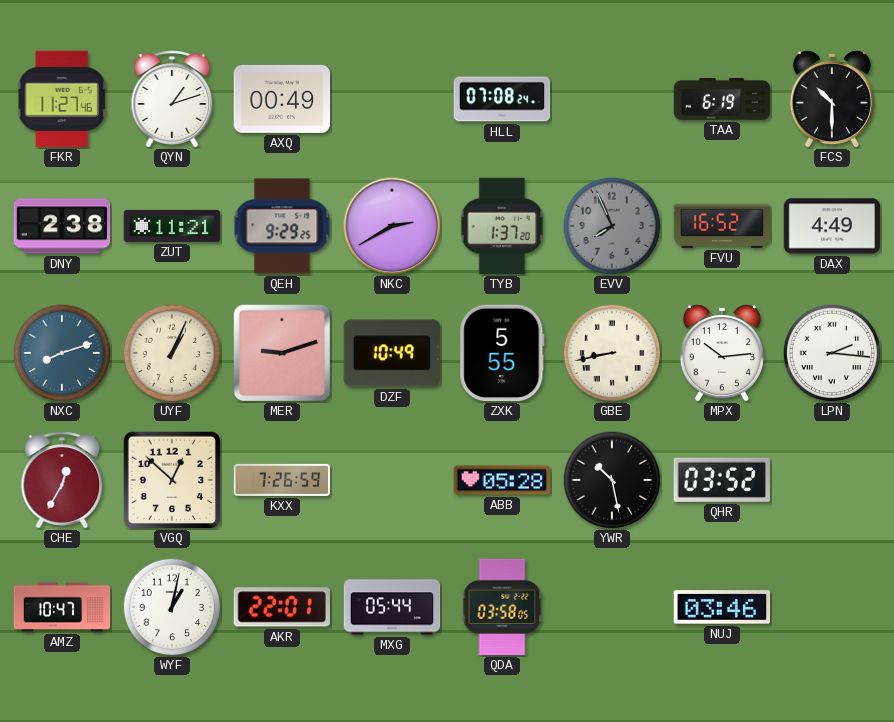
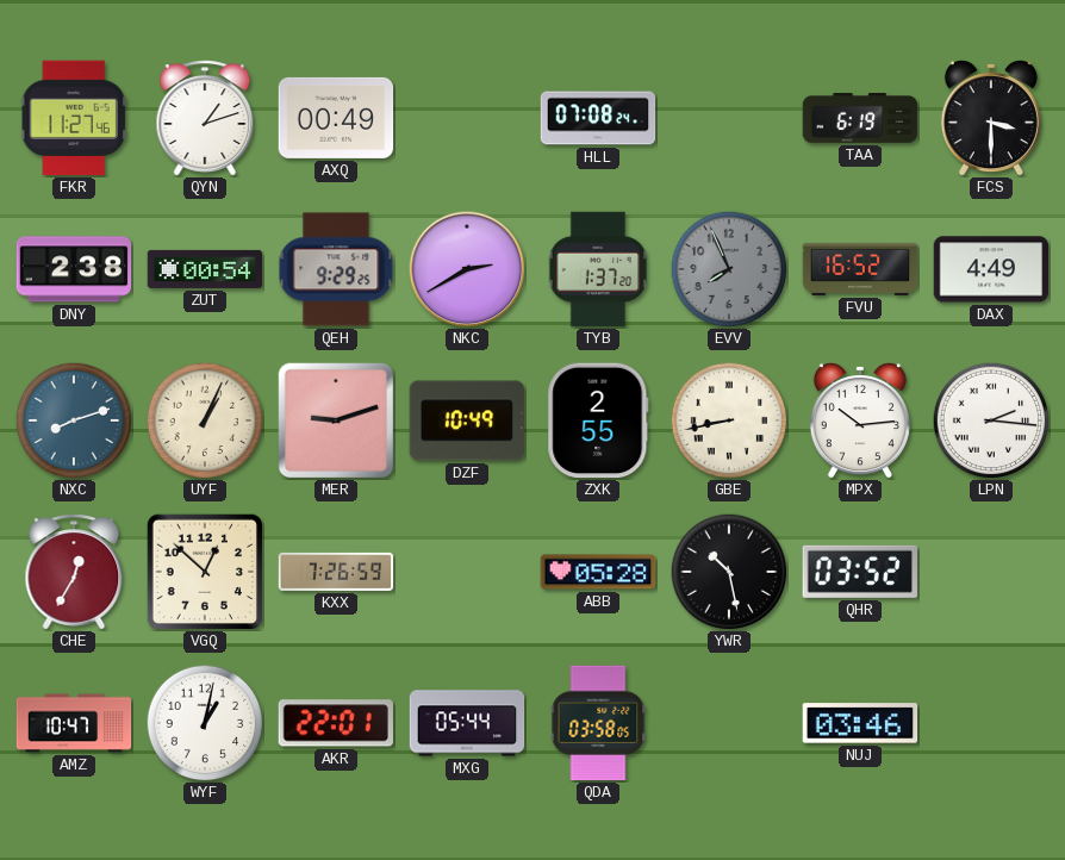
FCS: 10:30 -> 3:30 (991, 118)
ZUT: 11:21 -> 00:54 (205, 269)
ZXK: 5:55 -> 2:55 (598, 420)
